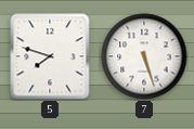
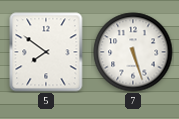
5: 7:48 -> 7:51 (46, 52)
